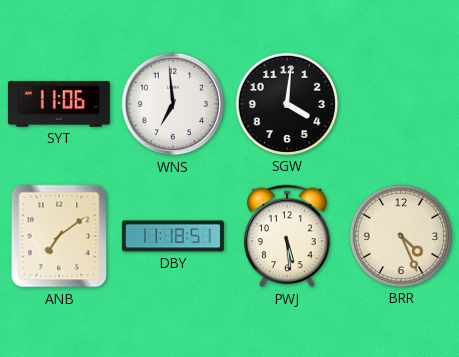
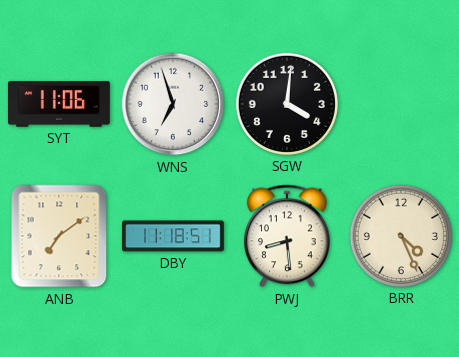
WNS: 6:59 -> 6:57 (173, 104)
PWJ: 5:29 -> 8:29 (287, 236)
